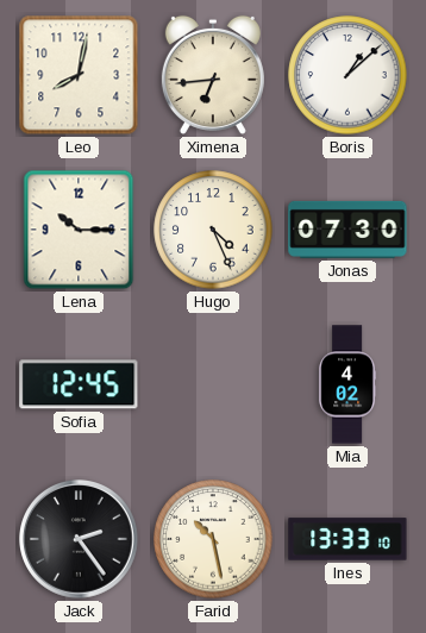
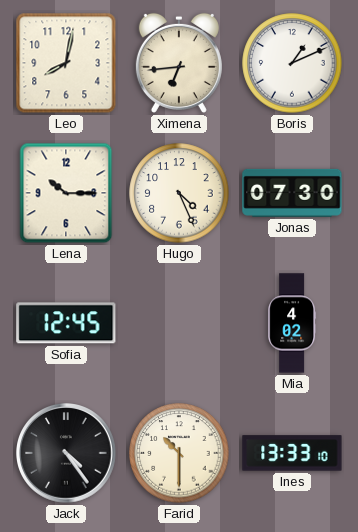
Boris: 1:08 -> 1:11 (292, 63)
Jack: 2:24 -> 4:24 (67, 454)
Farid: 10:28 -> 10:30 (179, 453)
